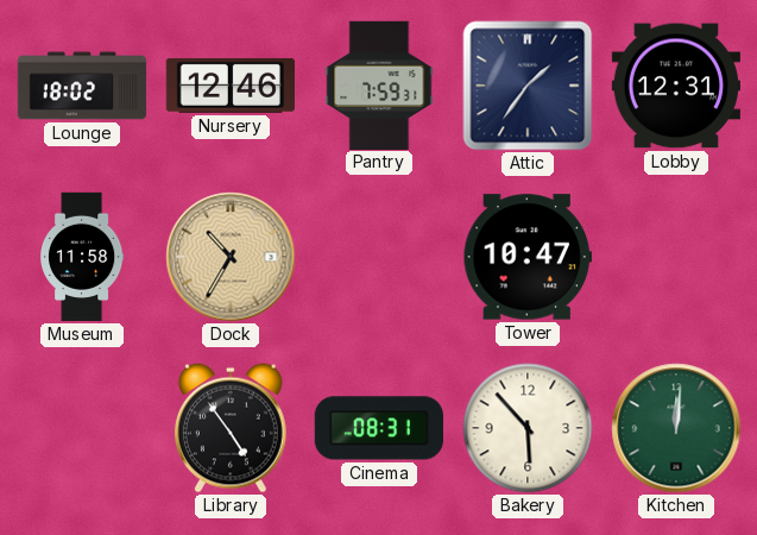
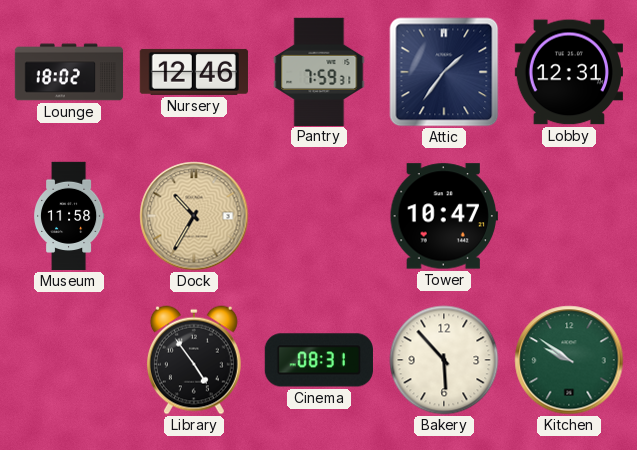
Kitchen: 12:01 -> 9:51 (569, 360)
